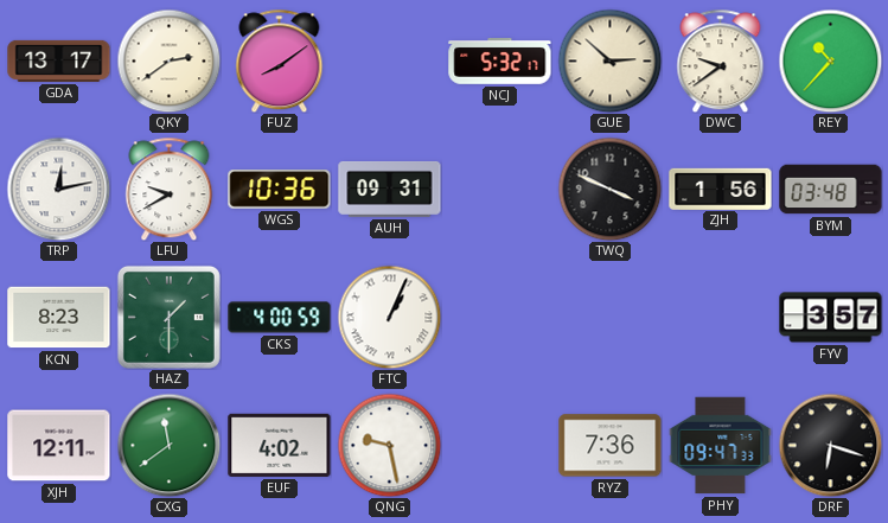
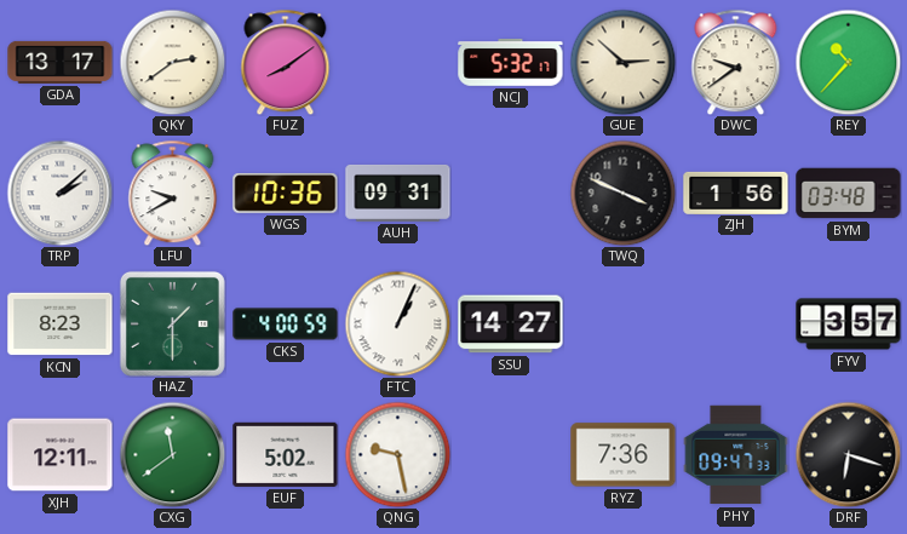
TRP: 12:13 -> 2:08 (59, 193)
SSU: none -> 14:27 (511, 325)
EUF: 4:02 -> 5:02 (286, 454)
